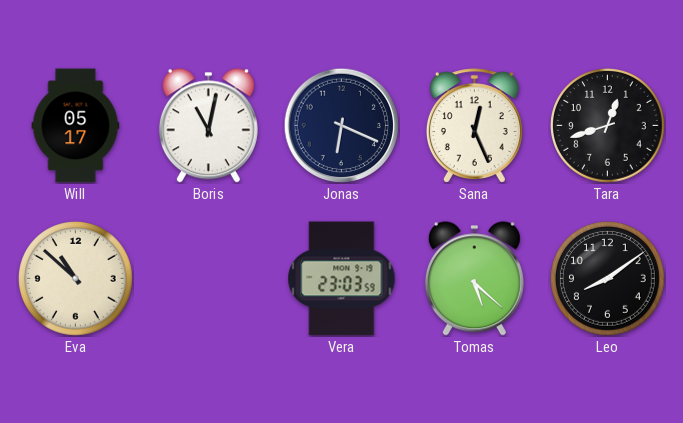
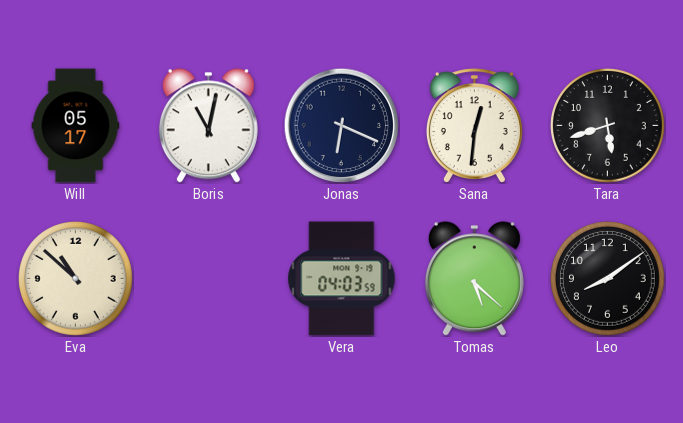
Sana: 12:26 -> 12:31 (474, 126)
Tara: 12:42 -> 5:42 (608, 126)
Vera: 23:03 -> 04:03 (342, 279)
